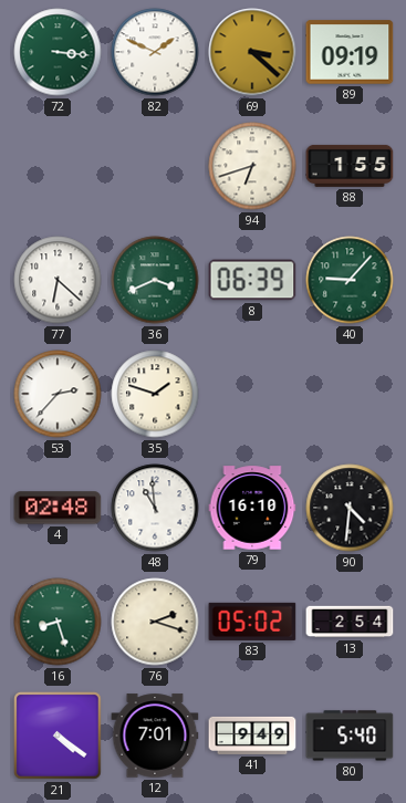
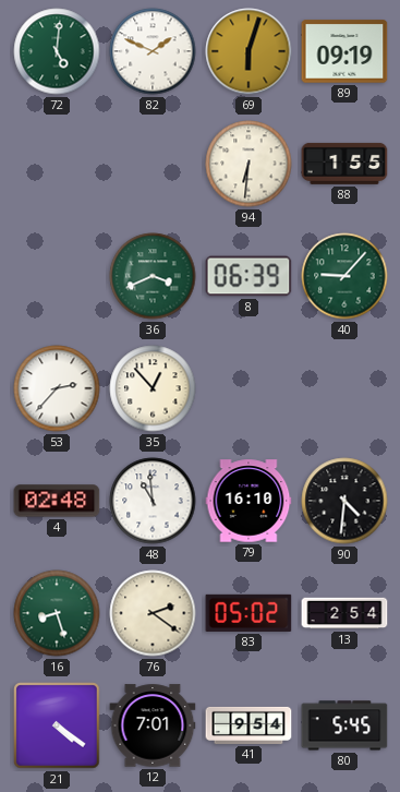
72: 3:16 -> 5:01 (57, 51)
69: 3:22 -> 6:03 (249, 51)
94: 6:42 -> 6:31 (249, 164)
77: 6:22 -> none (58, 280)
35: 1:48 -> 12:53 (153, 388)
76: 2:18 -> 2:21 (153, 613)
41: 9:49 -> 9:54 (249, 725)
80: 5:40 -> 5:45 (344, 725)
